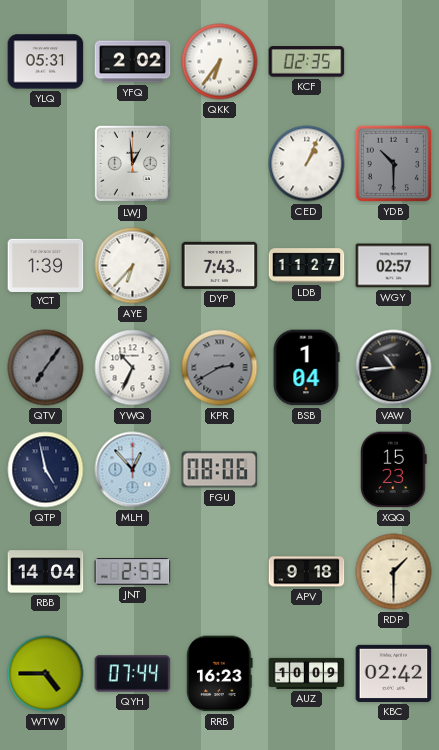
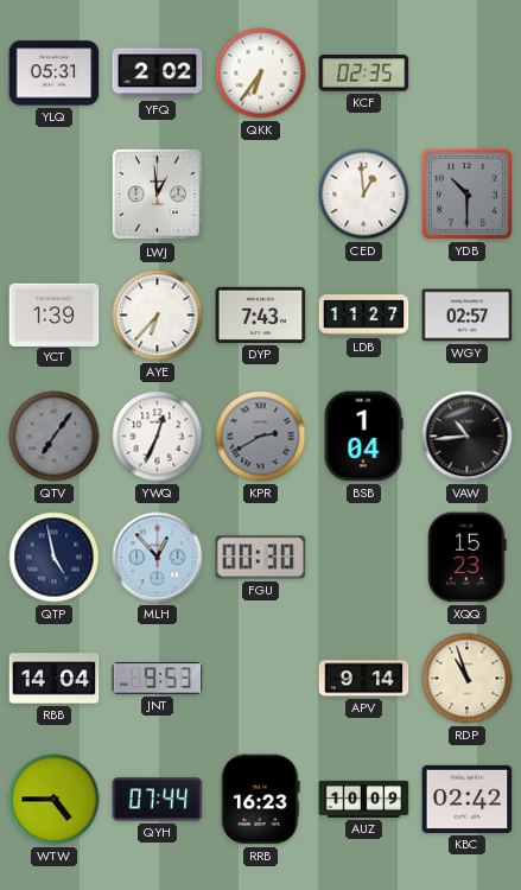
CED: 1:04 -> 12:59 (364, 195)
YWQ: 10:34 -> 12:34 (158, 437)
FGU: 08:06 -> 00:30 (261, 558)
JNT: 2:53 -> 9:53 (158, 679)
APV: 9:18 -> 9:14 (364, 679)
RDP: 1:30 -> 10:57 (468, 679)
